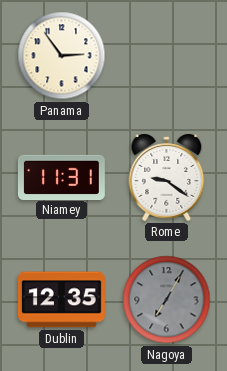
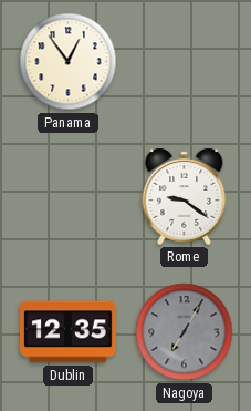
Panama: 2:54 -> 12:54 (69, 62)
Niamey: 11:31 -> none (61, 177)
